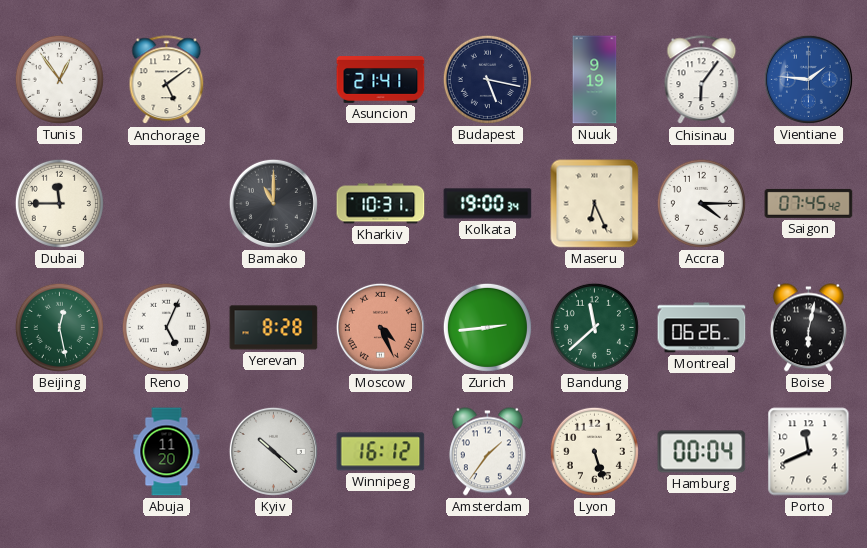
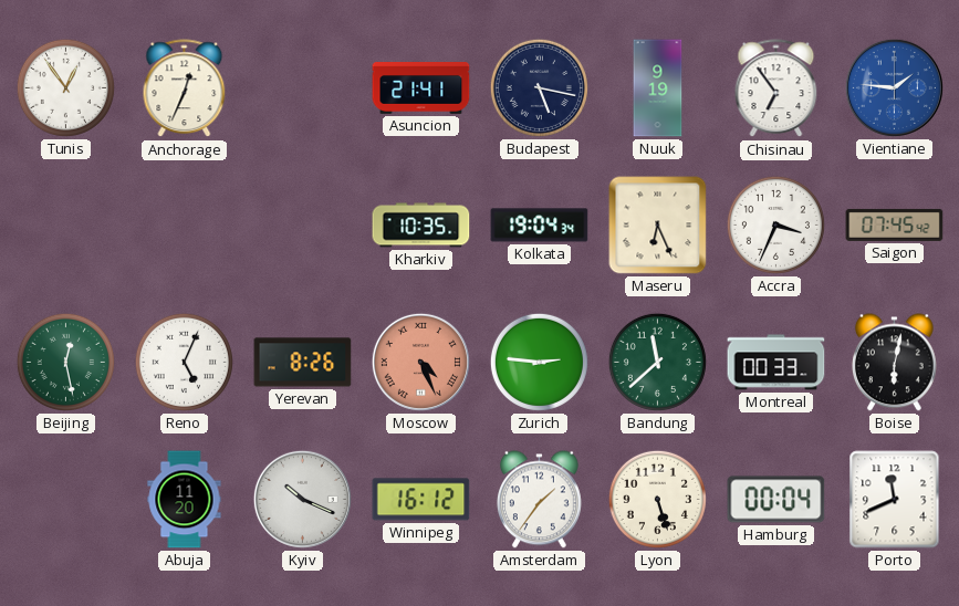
Anchorage: 5:09 -> 12:34 (185, 88)
Chisinau: 6:06 -> 6:54 (776, 88)
Dubai: 11:45 -> none (59, 203)
Bamako: 11:00 -> none (273, 203)
Kharkiv: 10:31 -> 10:35 (421, 226)
Kolkata: 19:00 -> 19:04 (540, 226)
Accra: 4:15 -> 3:34 (775, 224)
Yerevan: 8:28 -> 8:26 (303, 363)
Zurich: 2:44 -> 2:46 (539, 362)
Montreal: 06:26 -> 00:33 (776, 363)
Kyiv: 10:22 -> 10:19 (302, 499)
